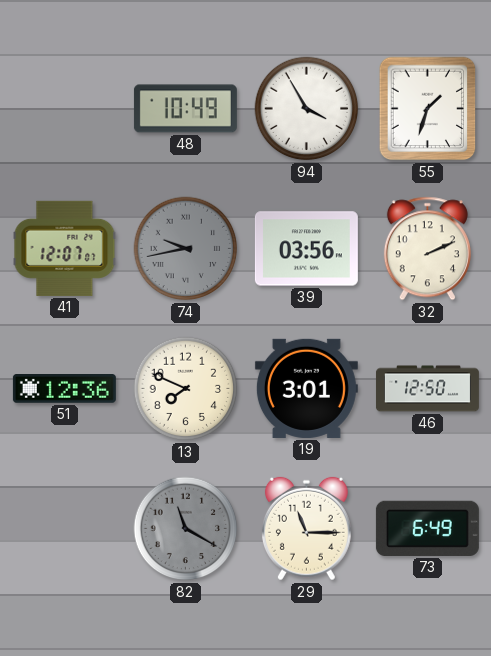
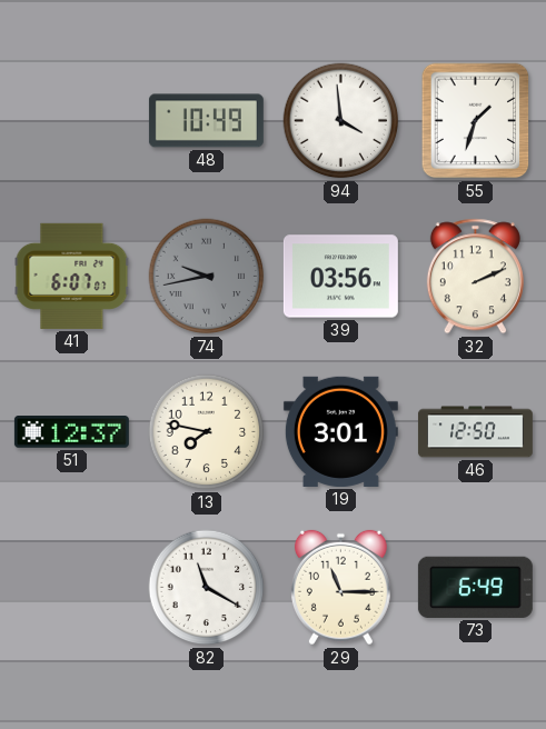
94: 3:55 -> 3:59 (341, 121)
41: 12:07 -> 6:07 (72, 276)
51: 12:36 -> 12:37 (71, 432)
13: 7:49 -> 7:47 (207, 432)
82 dial: grey -> white (207, 588)
